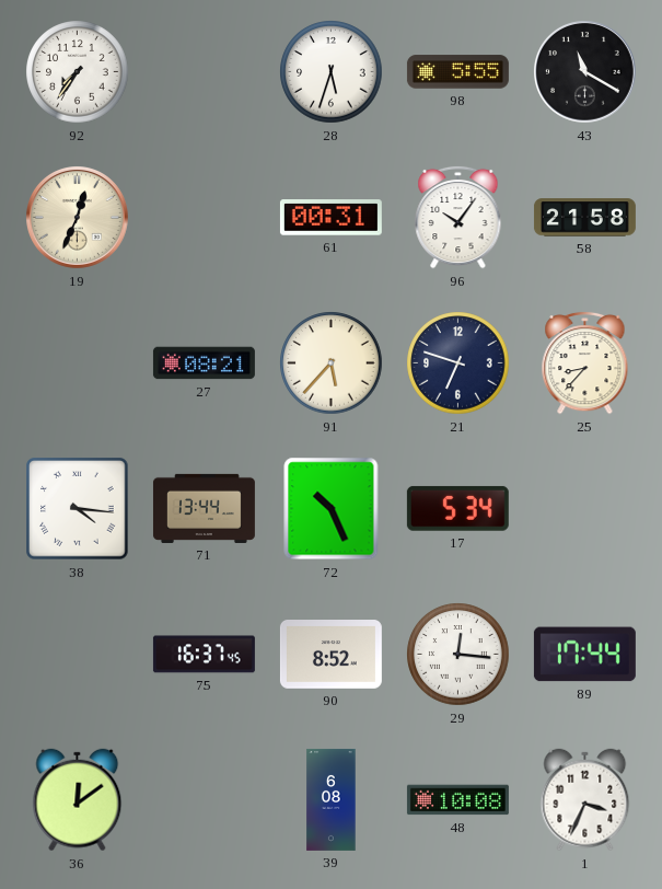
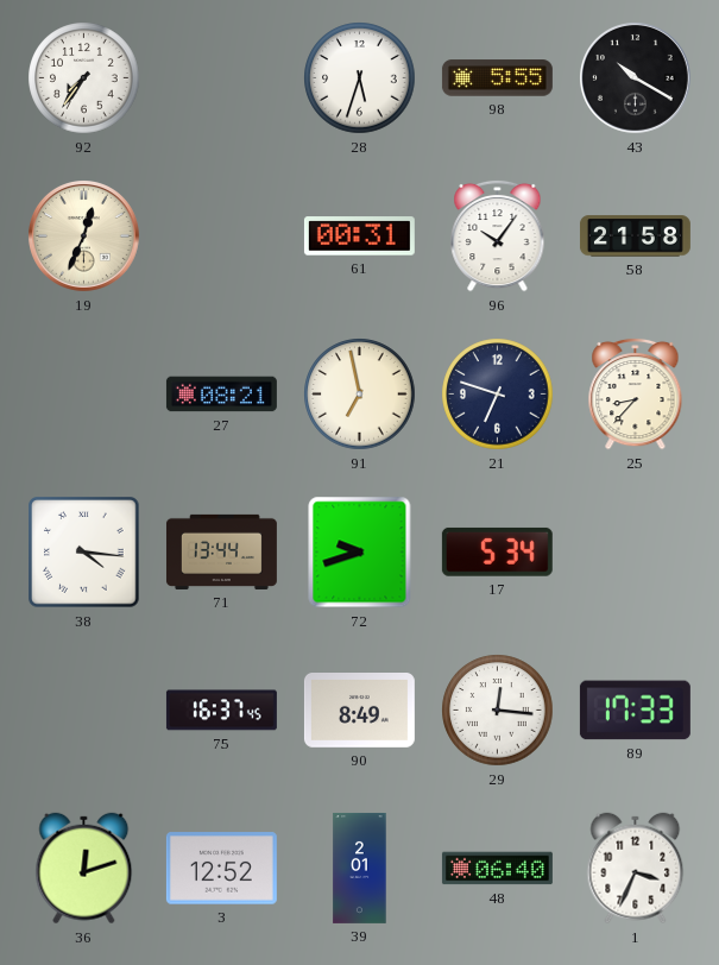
43: 11:20 -> 10:20 (636, 78)
91: 5:37 -> 6:58 (360, 395)
72: 10:26 -> 9:42 (360, 553)
90: 8:52 -> 8:49 (359, 711)
89: 17:44 -> 17:33 (635, 711)
36: 12:09 -> 12:12 (84, 869)
3: none -> 12:52 (221, 869)
39: 6:08 -> 2:01 (360, 868)
48: 10:08 -> 06:40 (497, 869)
